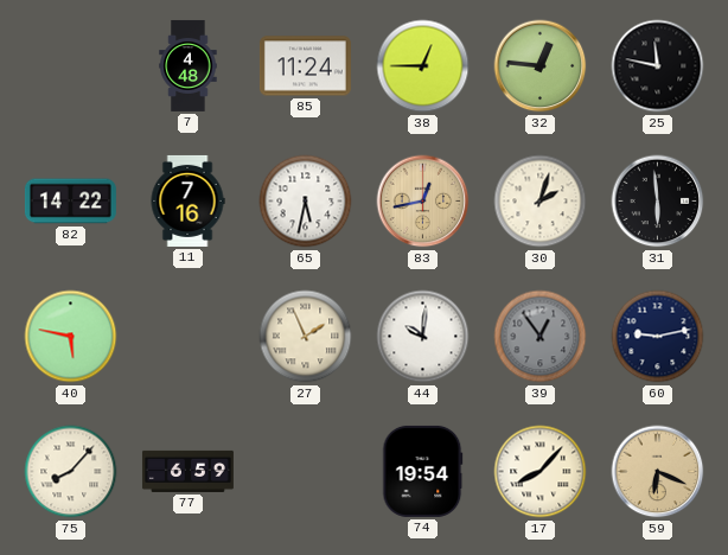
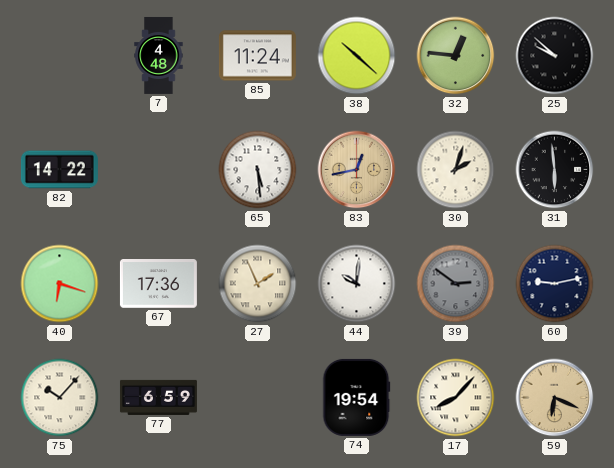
38: 12:45 -> 10:22 (357, 56)
25: 11:47 -> 9:52 (555, 56)
11: 7:16 -> none (187, 200)
65: 5:32 -> 5:29 (258, 170)
40: 5:47 -> 6:18 (60, 284)
67: none -> 17:36 (158, 284)
39: 12:54 -> 2:51 (456, 284)
75: 8:07 -> 10:07 (60, 398)
